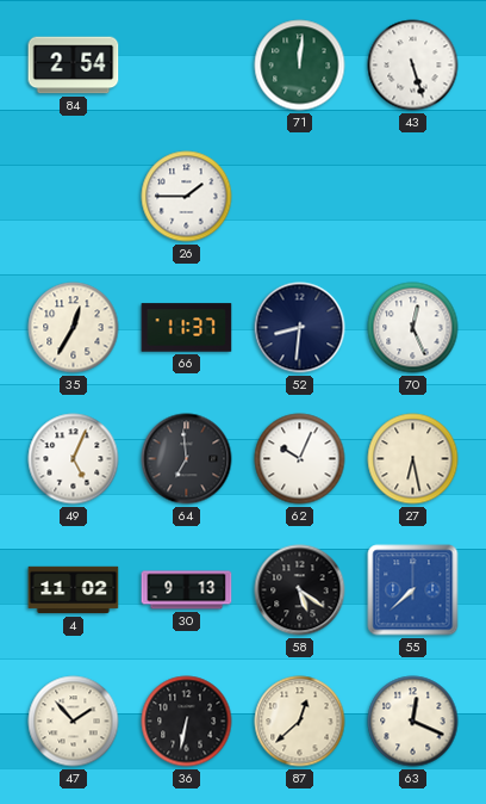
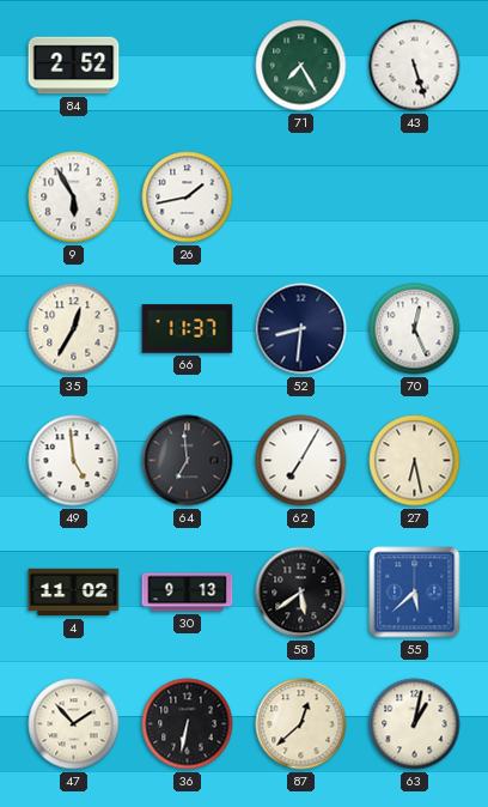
84: 2:54 -> 2:52 (74, 66)
71: 12:01 -> 7:25 (301, 66)
9: none -> 5:55 (74, 198)
26: 1:45 -> 1:43 (188, 198)
49: 5:04 -> 4:59 (74, 461)
62: 10:04 -> 7:05 (301, 461)
58: 5:21 -> 5:39 (301, 593)
55: 7:38 -> 5:38 (415, 593)
63: 12:19 -> 1:02 (415, 724)
